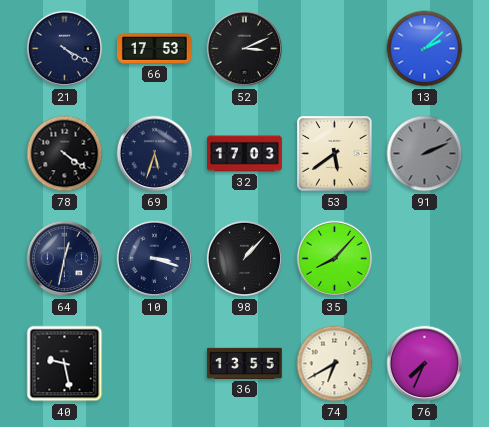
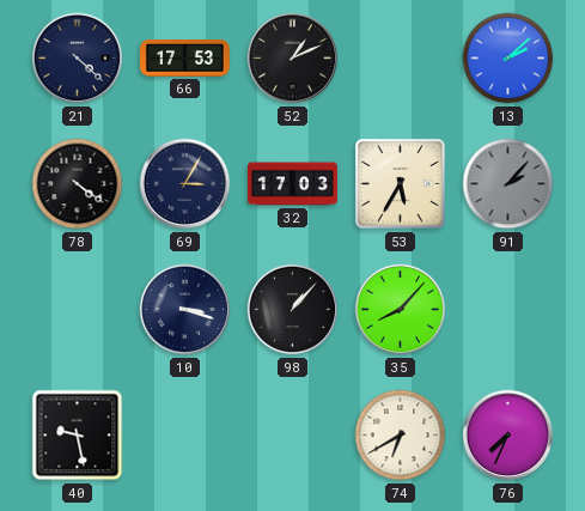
21: 4:20 -> 4:22 (78, 59)
52: 3:11 -> 1:11 (293, 59)
69: 5:33 -> 3:05 (185, 184)
53: 5:39 -> 5:35 (401, 184)
91: 2:11 -> 2:07 (508, 184)
64: 12:32 -> none (65, 259)
36: 13:55 -> none (244, 363)
